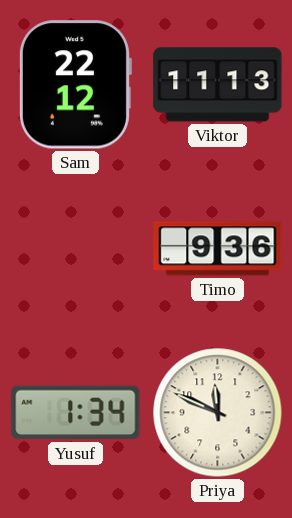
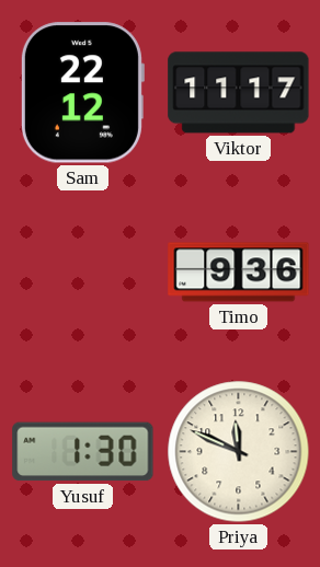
Viktor: 11:13 -> 11:17 (239, 93)
Yusuf: 1:34 -> 1:30 (83, 452)
